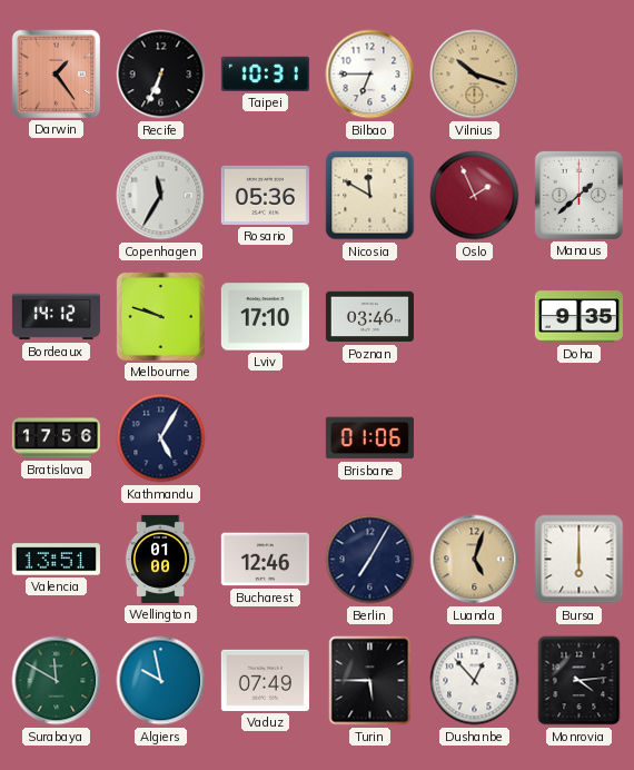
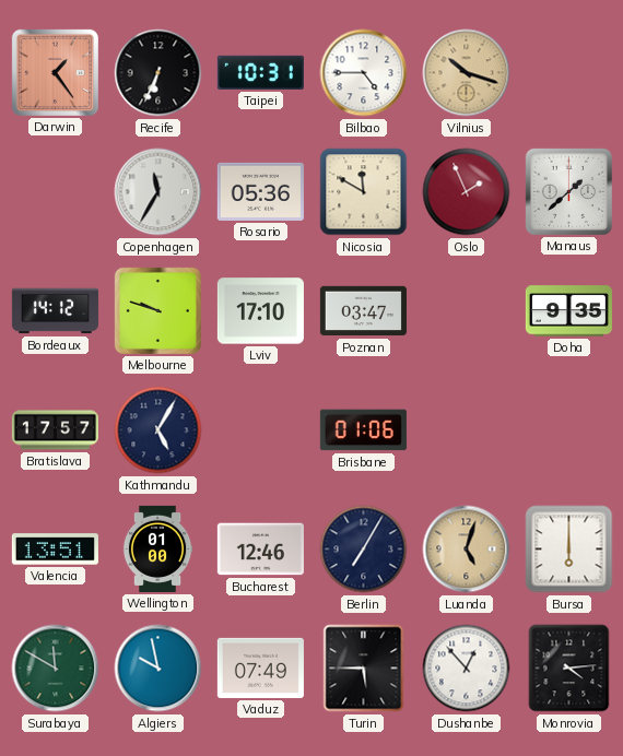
Bilbao: 6:45 -> 4:45 (364, 73)
Poznan: 03:46 -> 03:47 (363, 311)
Bratislava: 17:56 -> 17:57 (55, 430)
